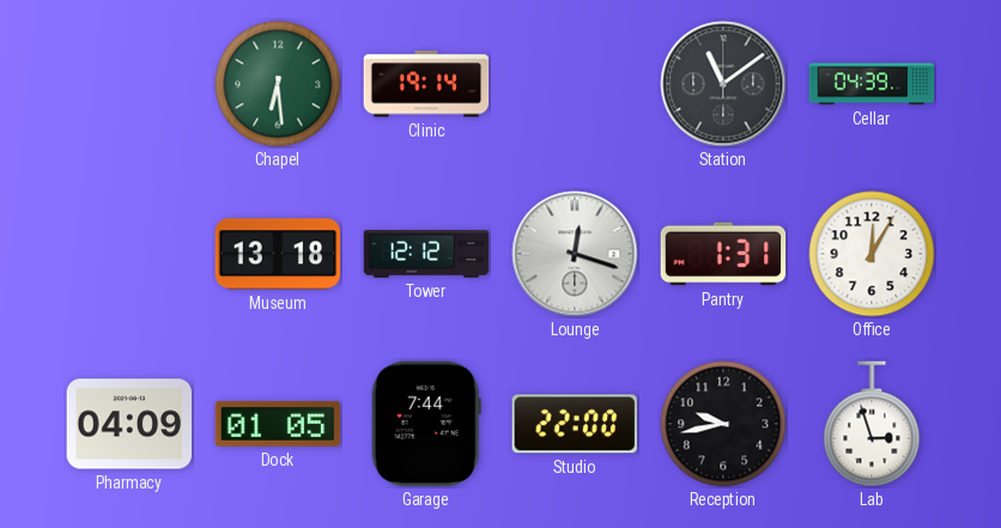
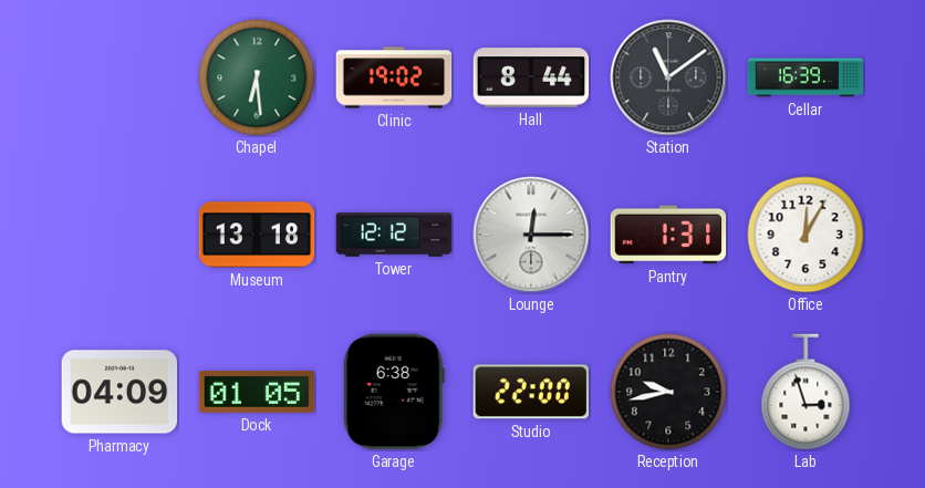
Clinic: 19:14 -> 19:02 (394, 77)
Hall: none -> 8:44 (531, 77)
Cellar: 04:39 -> 16:39 (806, 77)
Lounge: 12:18 -> 12:15 (531, 235)
Garage: 7:44 -> 6:38 (394, 392)
